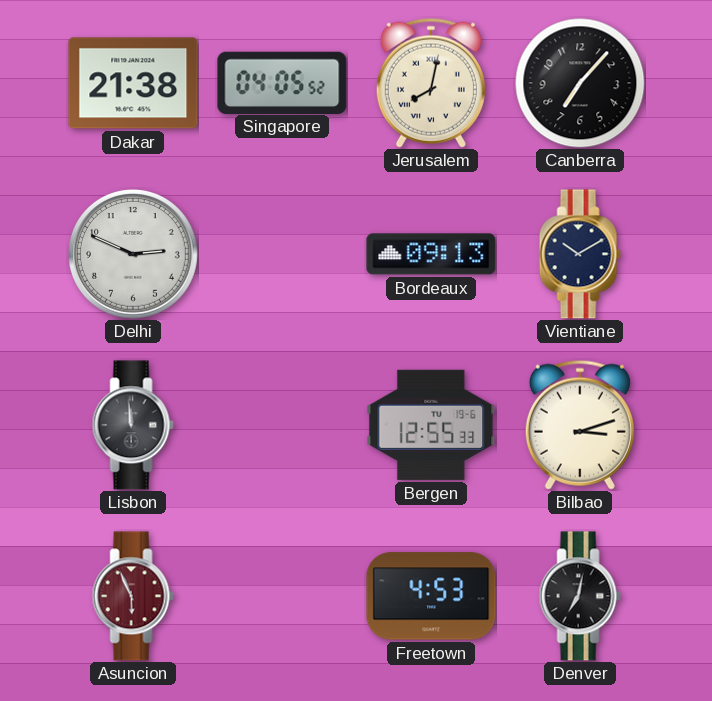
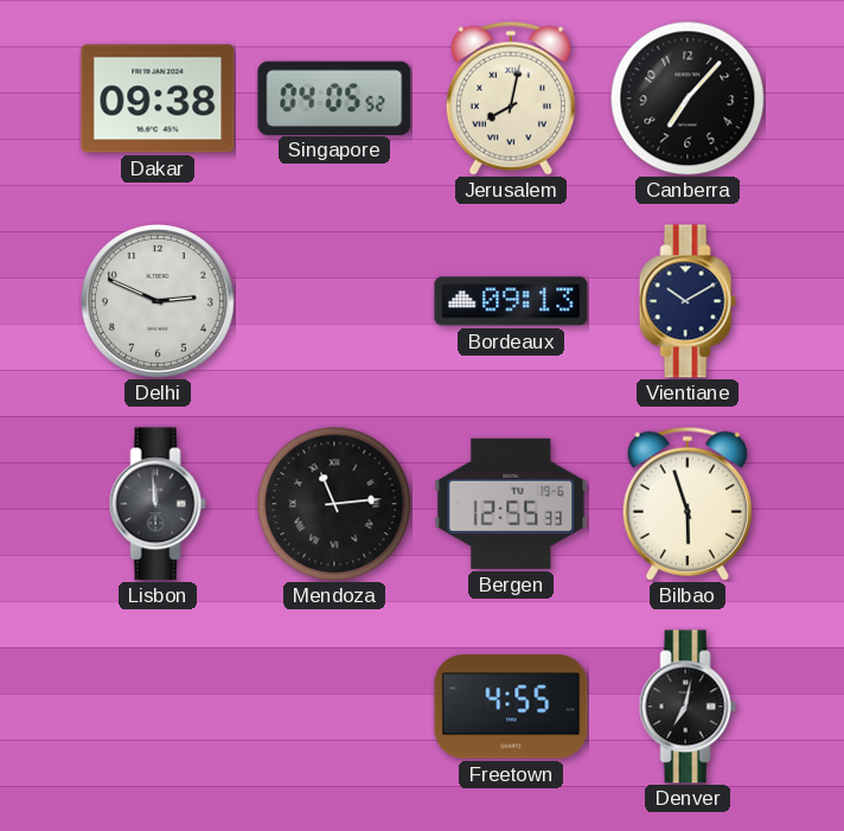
Dakar: 21:38 -> 09:38 (158, 98)
Mendoza: none -> 11:14 (334, 504)
Bilbao: 3:12 -> 5:57 (688, 504)
Asuncion: 5:56 -> none (133, 596)
Freetown: 4:53 -> 4:55 (511, 707)
